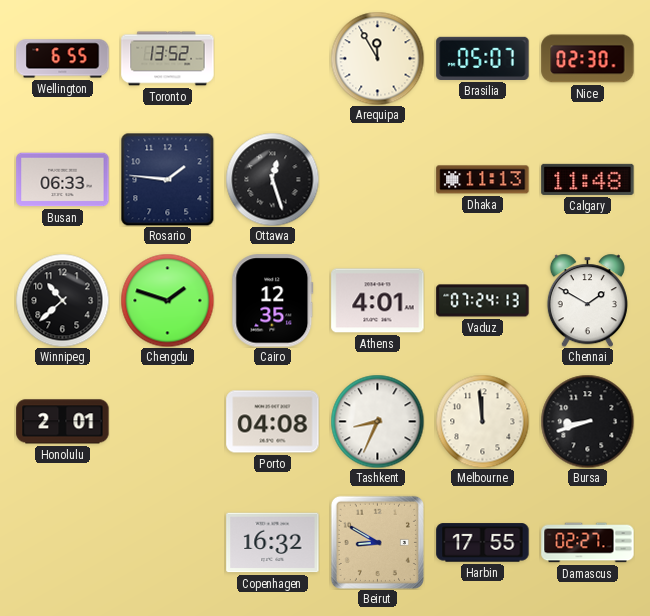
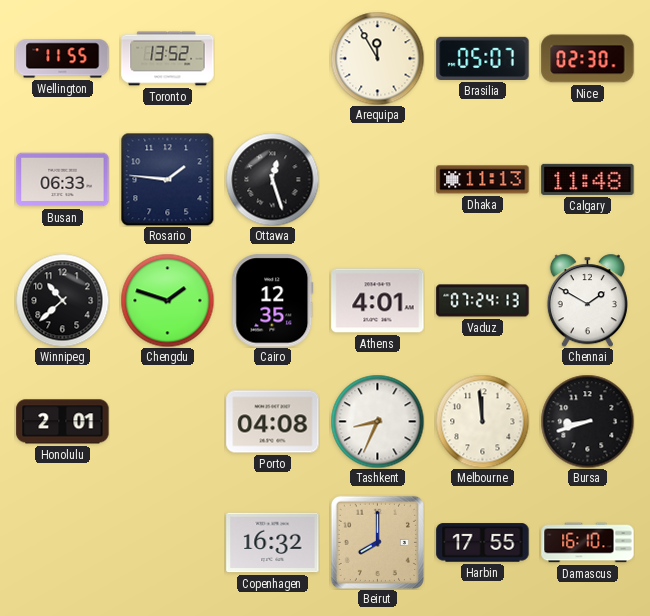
Wellington: 6:55 -> 11:55 (63, 59)
Beirut: 8:50 -> 8:00 (377, 542)
Damascus: 02:27 -> 16:10 (588, 543)
